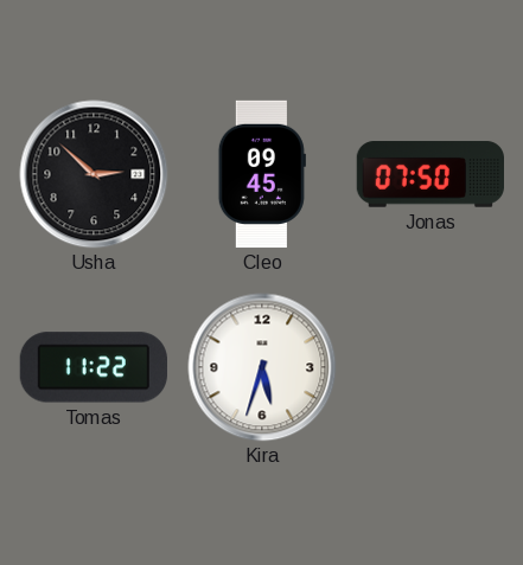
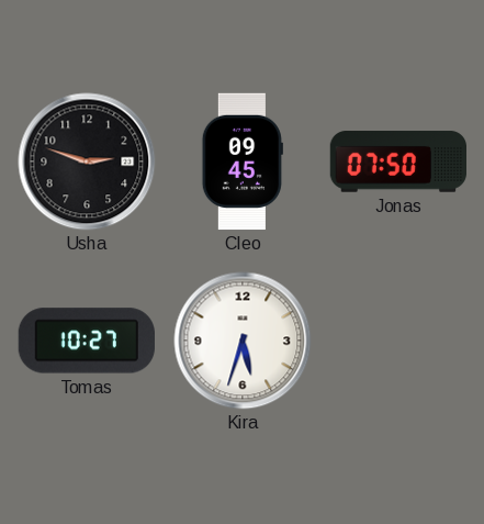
Usha: 2:52 -> 2:48 (87, 161)
Tomas: 11:22 -> 10:27 (87, 341)
